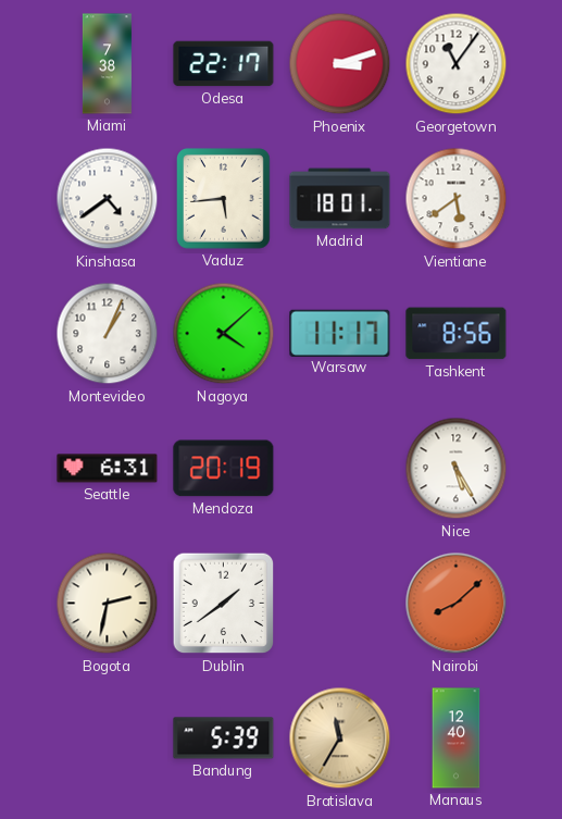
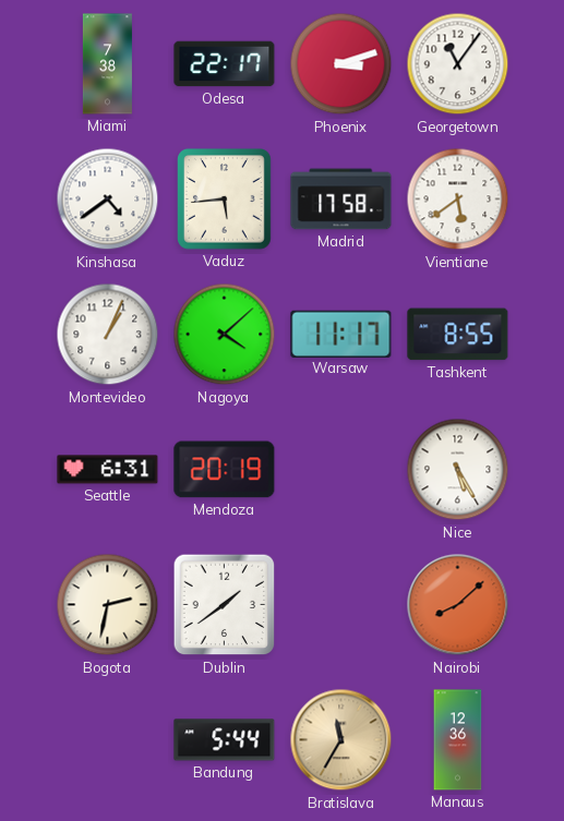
Madrid: 18:01 -> 17:58 (341, 200)
Tashkent: 8:56 -> 8:55 (458, 335)
Bandung: 5:39 -> 5:44 (225, 740)
Manaus: 12:40 -> 12:36 (458, 740)
